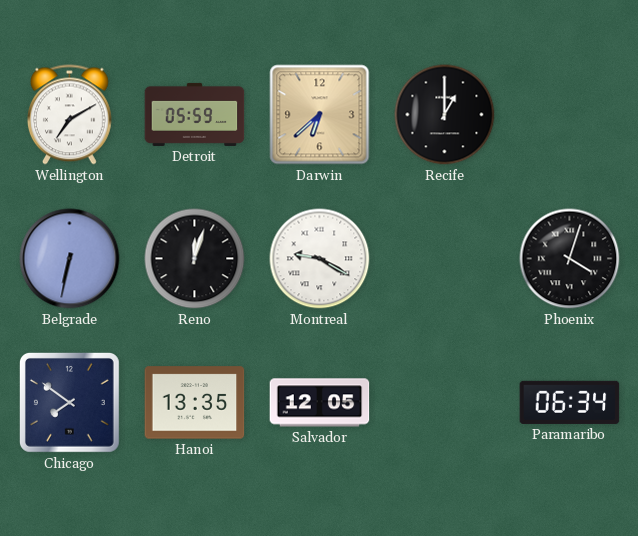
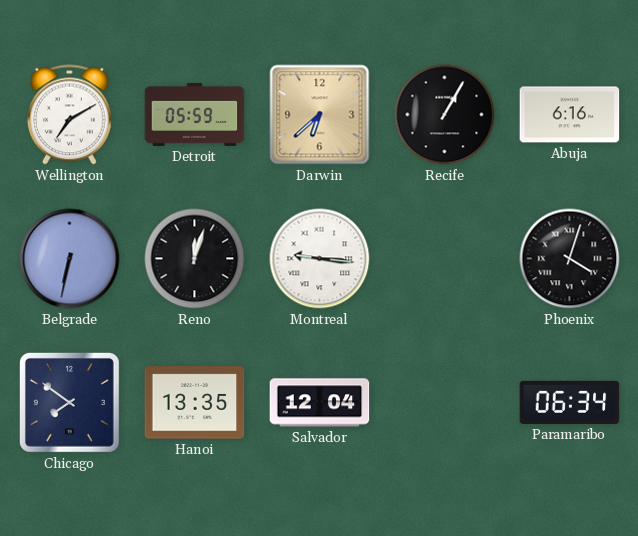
Recife: 1:00 -> 1:05 (445, 115)
Abuja: none -> 6:16 (570, 115)
Montreal: 9:20 -> 9:16 (320, 259)
Salvador: 12:05 -> 12:04 (320, 403)
